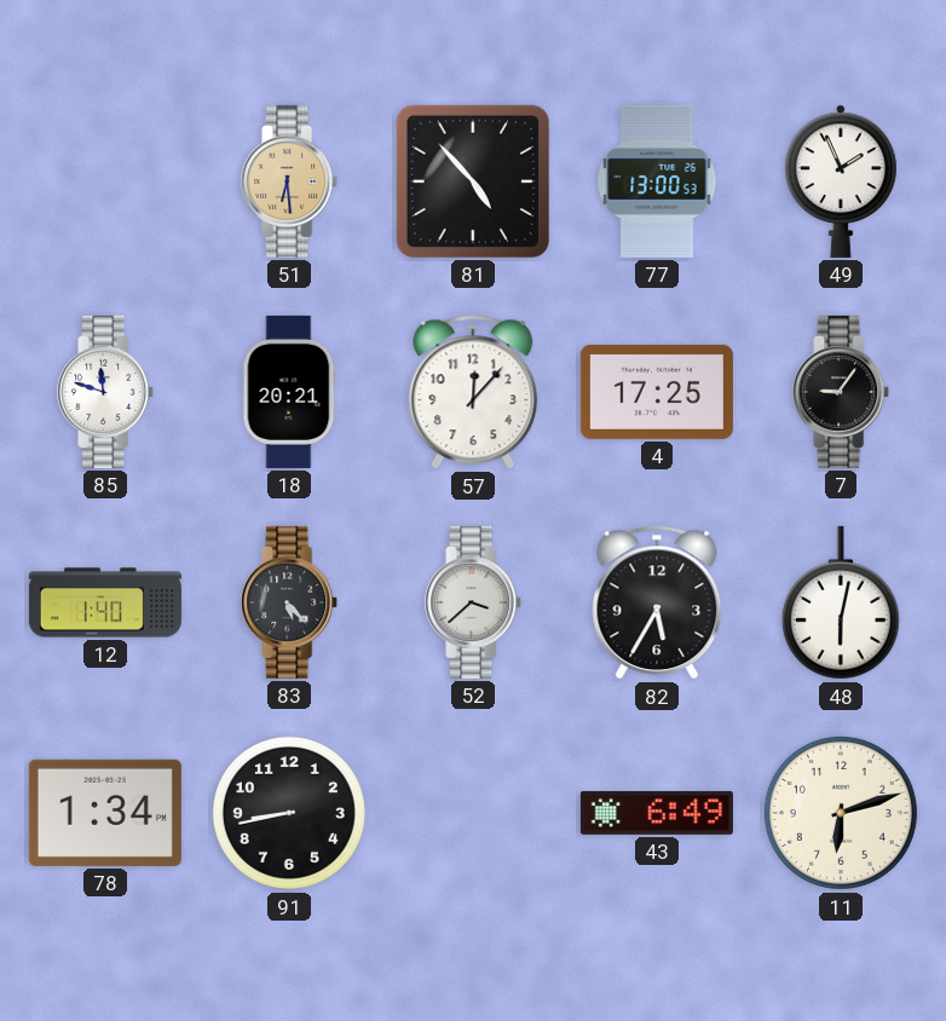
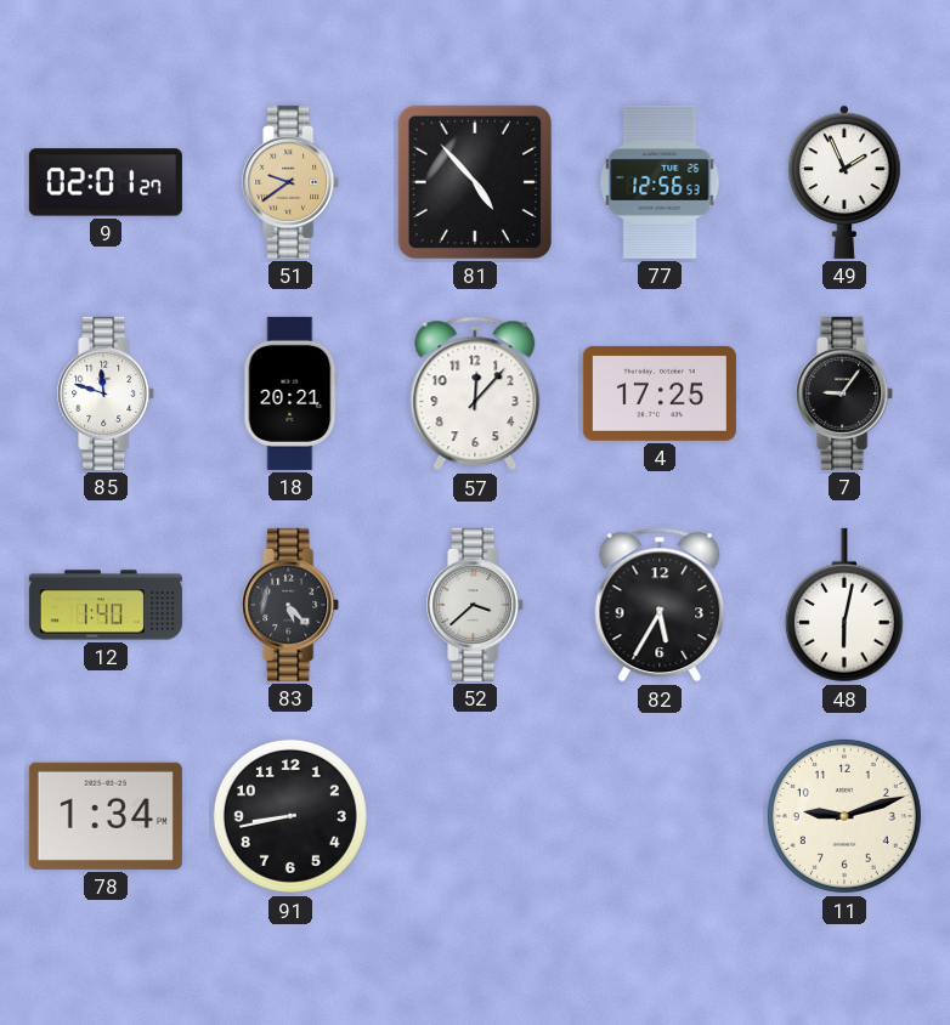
9: none -> 02:01 (106, 182)
51: 6:29 -> 9:39 (292, 182)
77: 13:00 -> 12:56 (660, 182)
43: 6:49 -> none (657, 813)
11: 6:12 -> 9:12 (844, 816)
